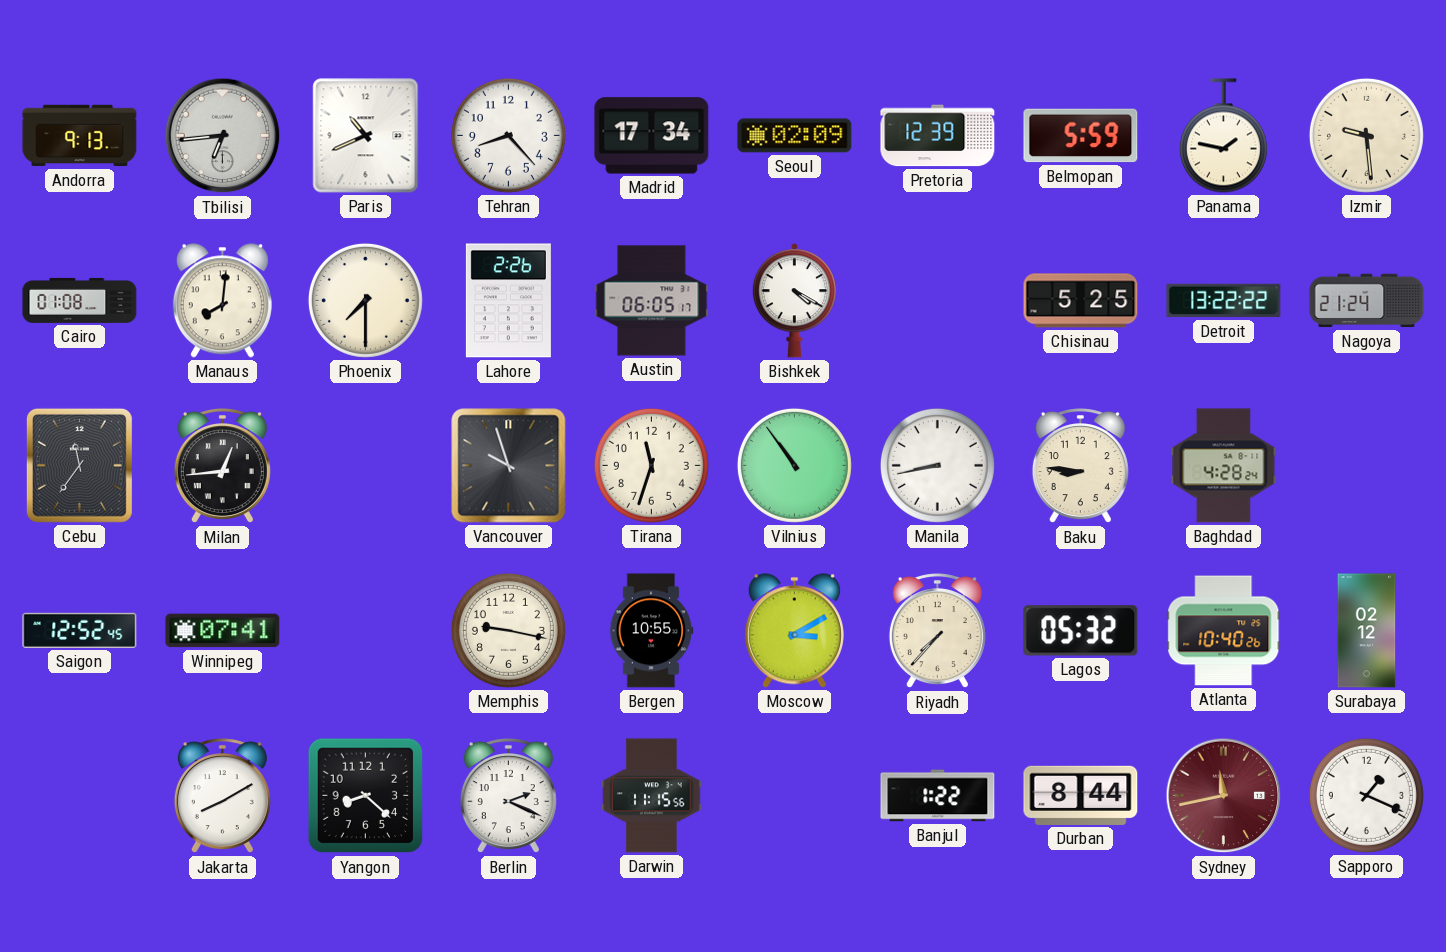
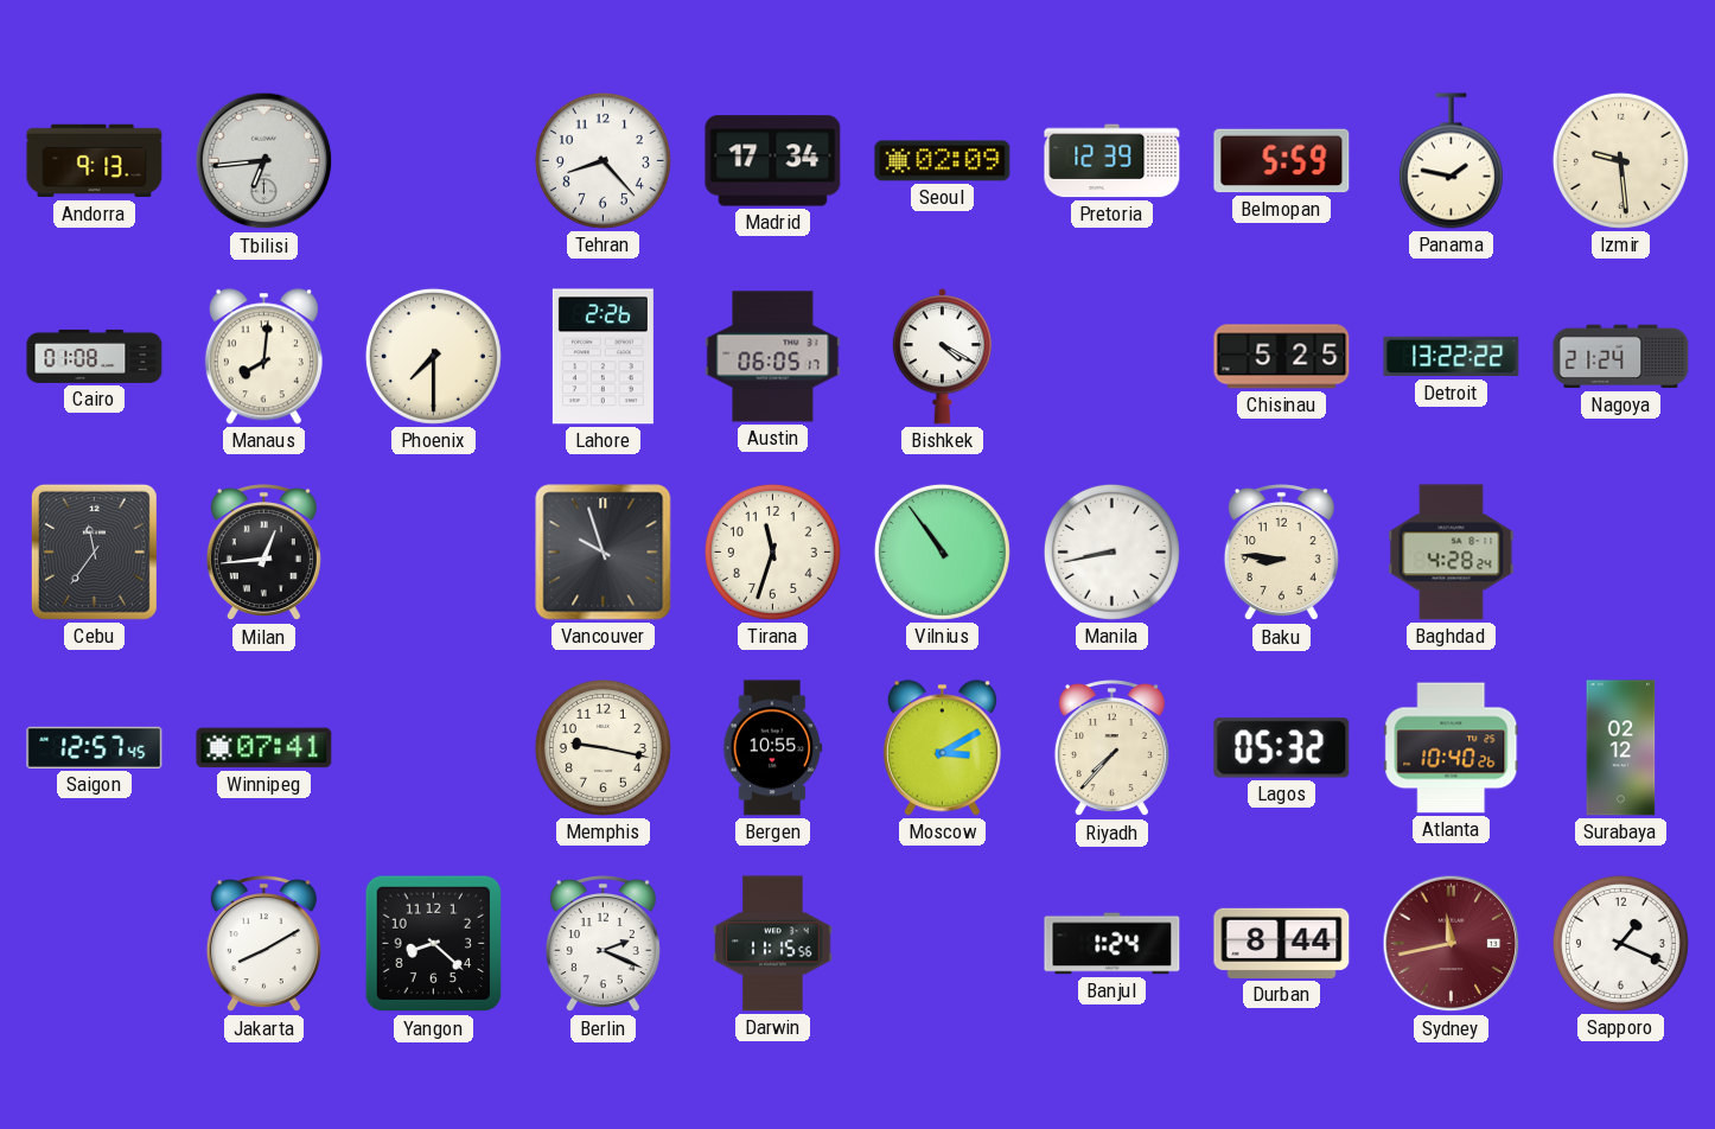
Paris: 10:41 -> none (366, 136)
Saigon: 12:52 -> 12:57 (95, 747)
Banjul: 1:22 -> 1:24 (1112, 944)
